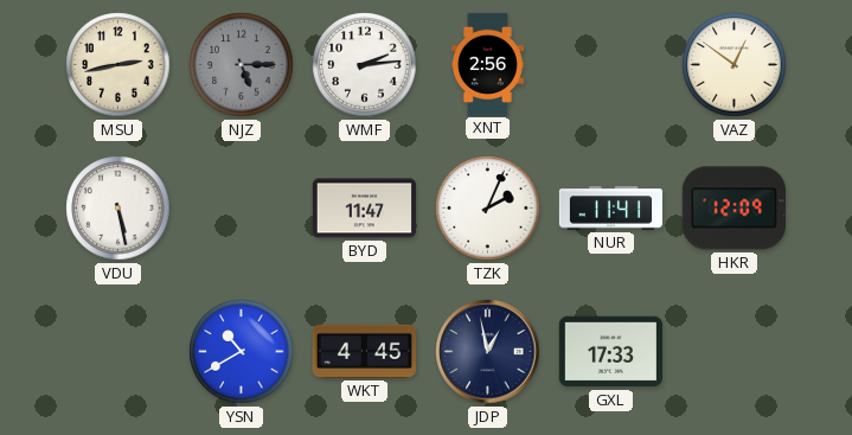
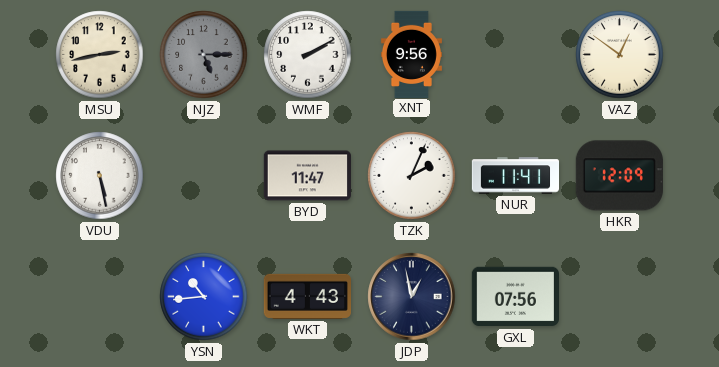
WMF: 2:14 -> 2:10 (308, 55)
XNT: 2:56 -> 9:56 (411, 54)
YSN: 10:40 -> 10:44 (204, 297)
WKT: 4:45 -> 4:43 (307, 296)
GXL: 17:33 -> 07:56 (515, 297)
